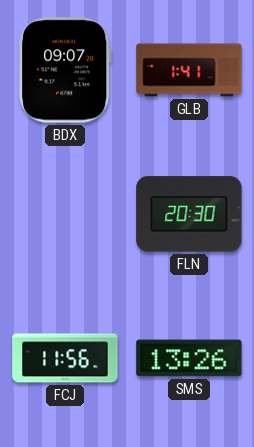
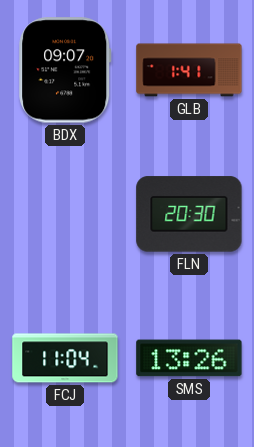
FCJ: 11:56 -> 11:04 (65, 358)
